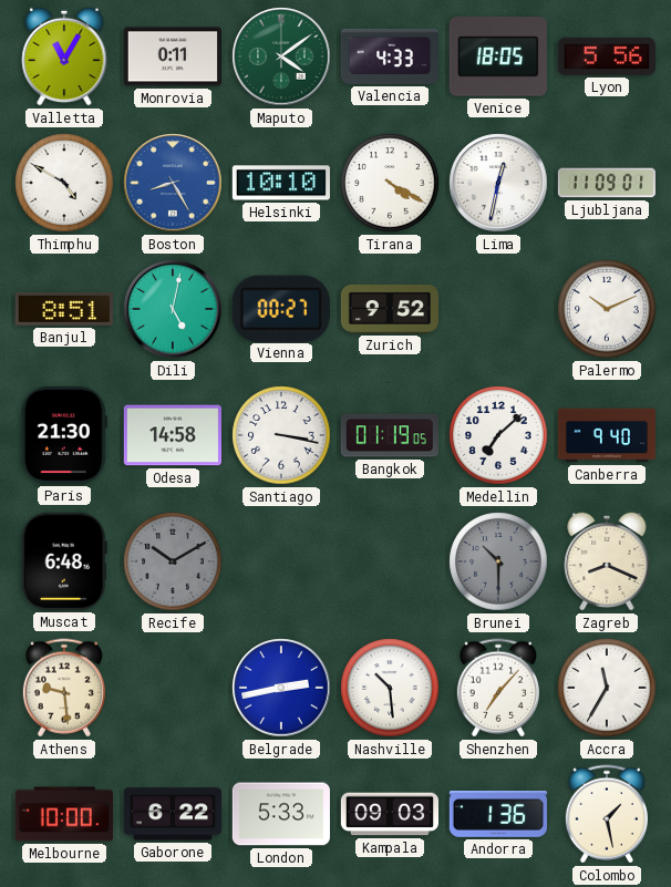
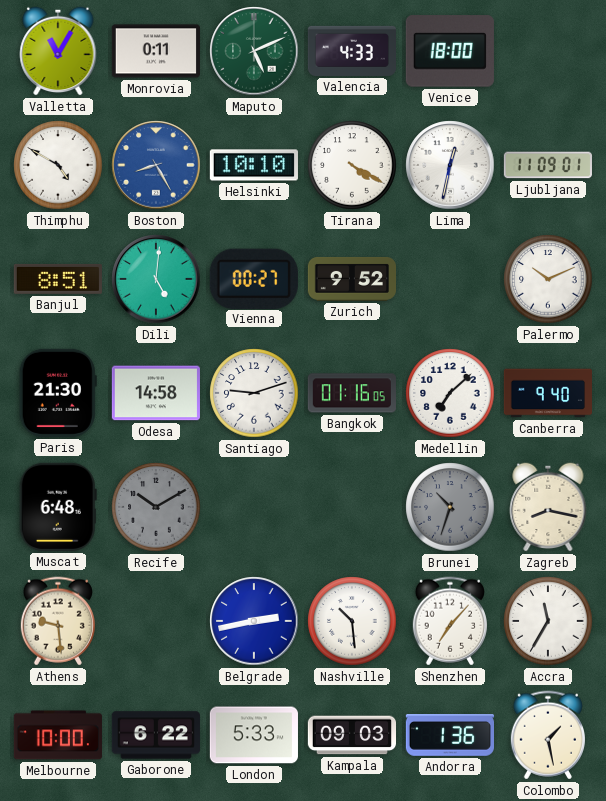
Maputo: 4:09 -> 5:11 (254, 51)
Venice: 18:05 -> 18:00 (450, 51)
Lyon: 5:56 -> none (607, 56)
Dili: 5:02 -> 5:01 (156, 279)
Santiago: 3:17 -> 9:12 (254, 393)
Bangkok: 01:19 -> 01:16 (352, 393)
Brunei: 10:30 -> 10:33 (450, 507)
Zagreb: 8:19 -> 8:17 (548, 507)
